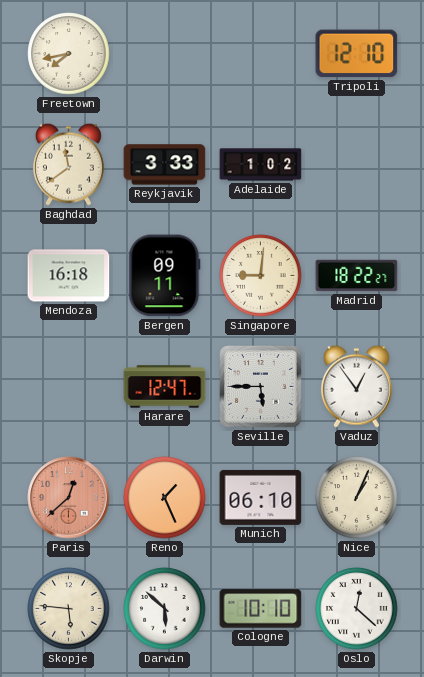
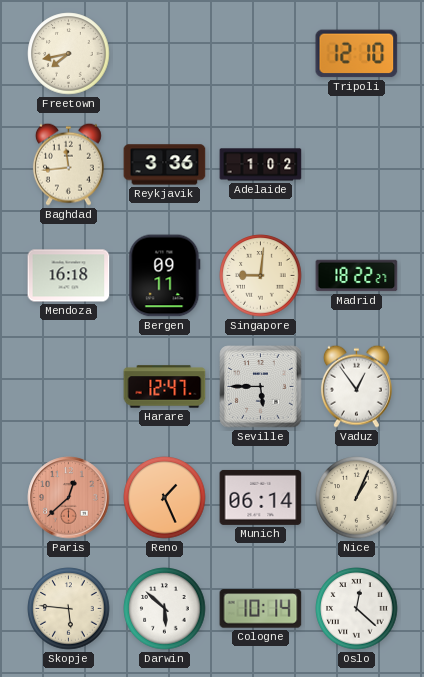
Baghdad: 11:39 -> 11:44 (68, 164)
Reykjavik: 3:33 -> 3:36 (165, 165)
Munich: 06:10 -> 06:14 (261, 497)
Cologne: 10:10 -> 10:14 (261, 609)
